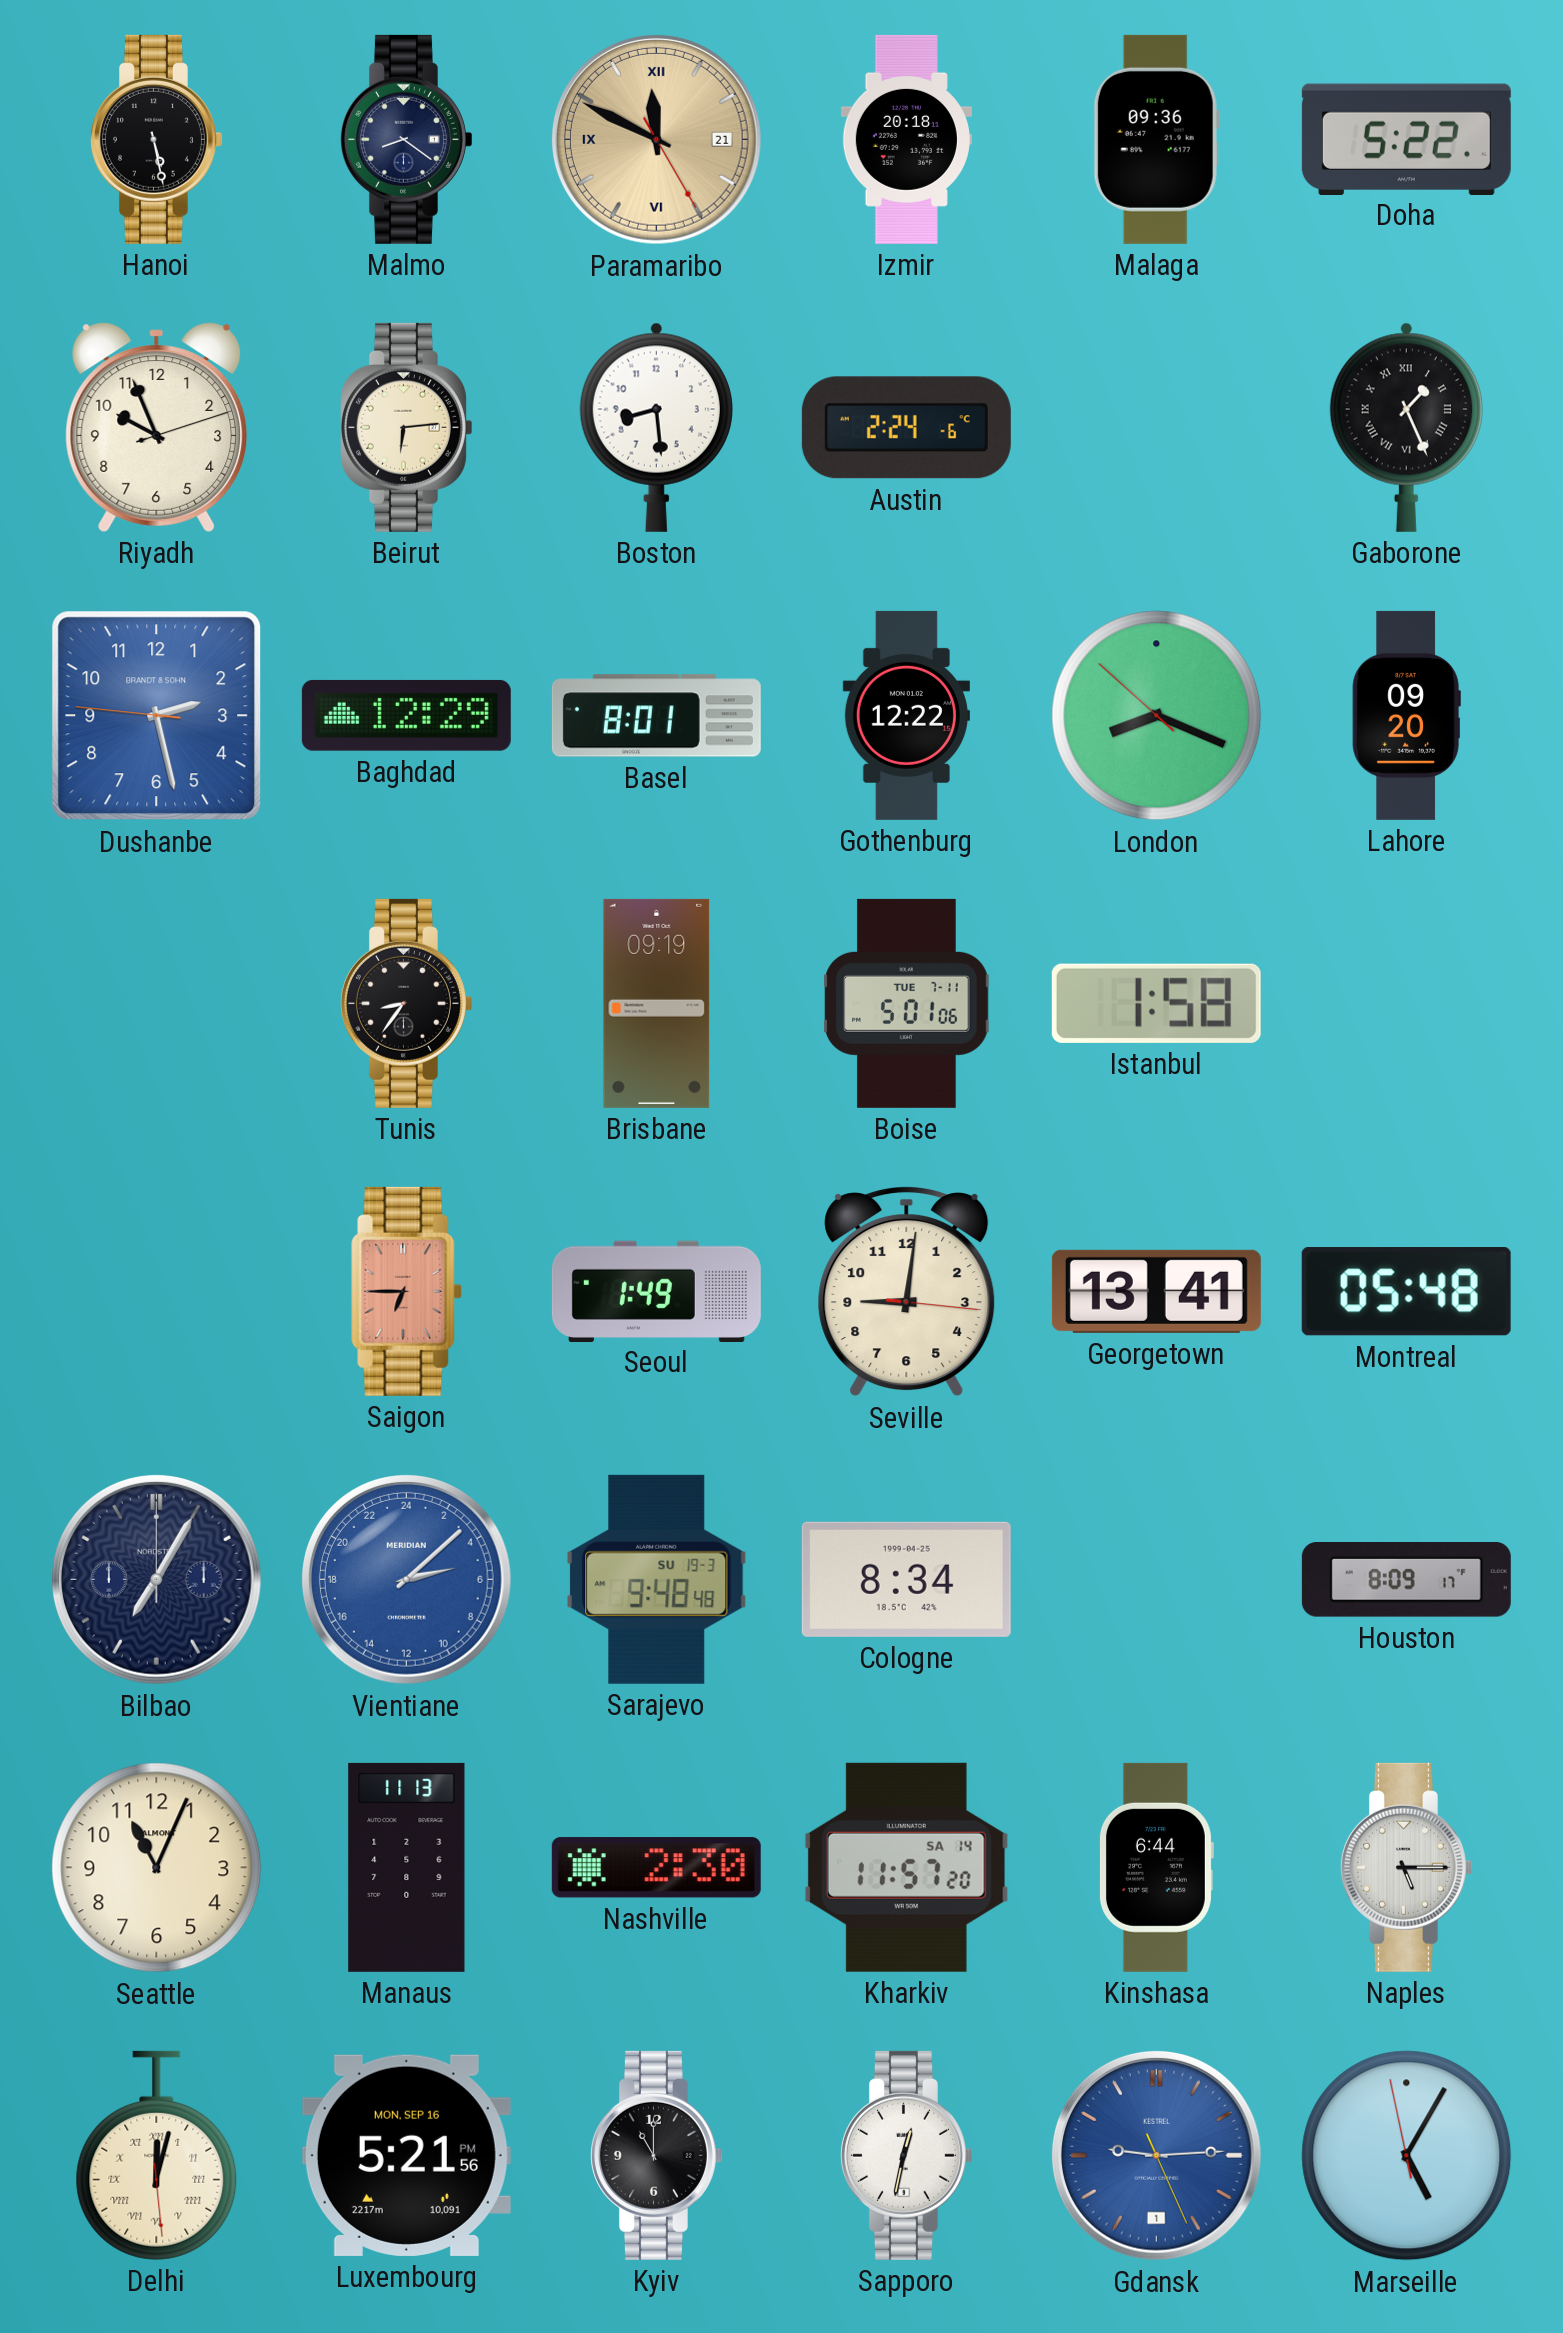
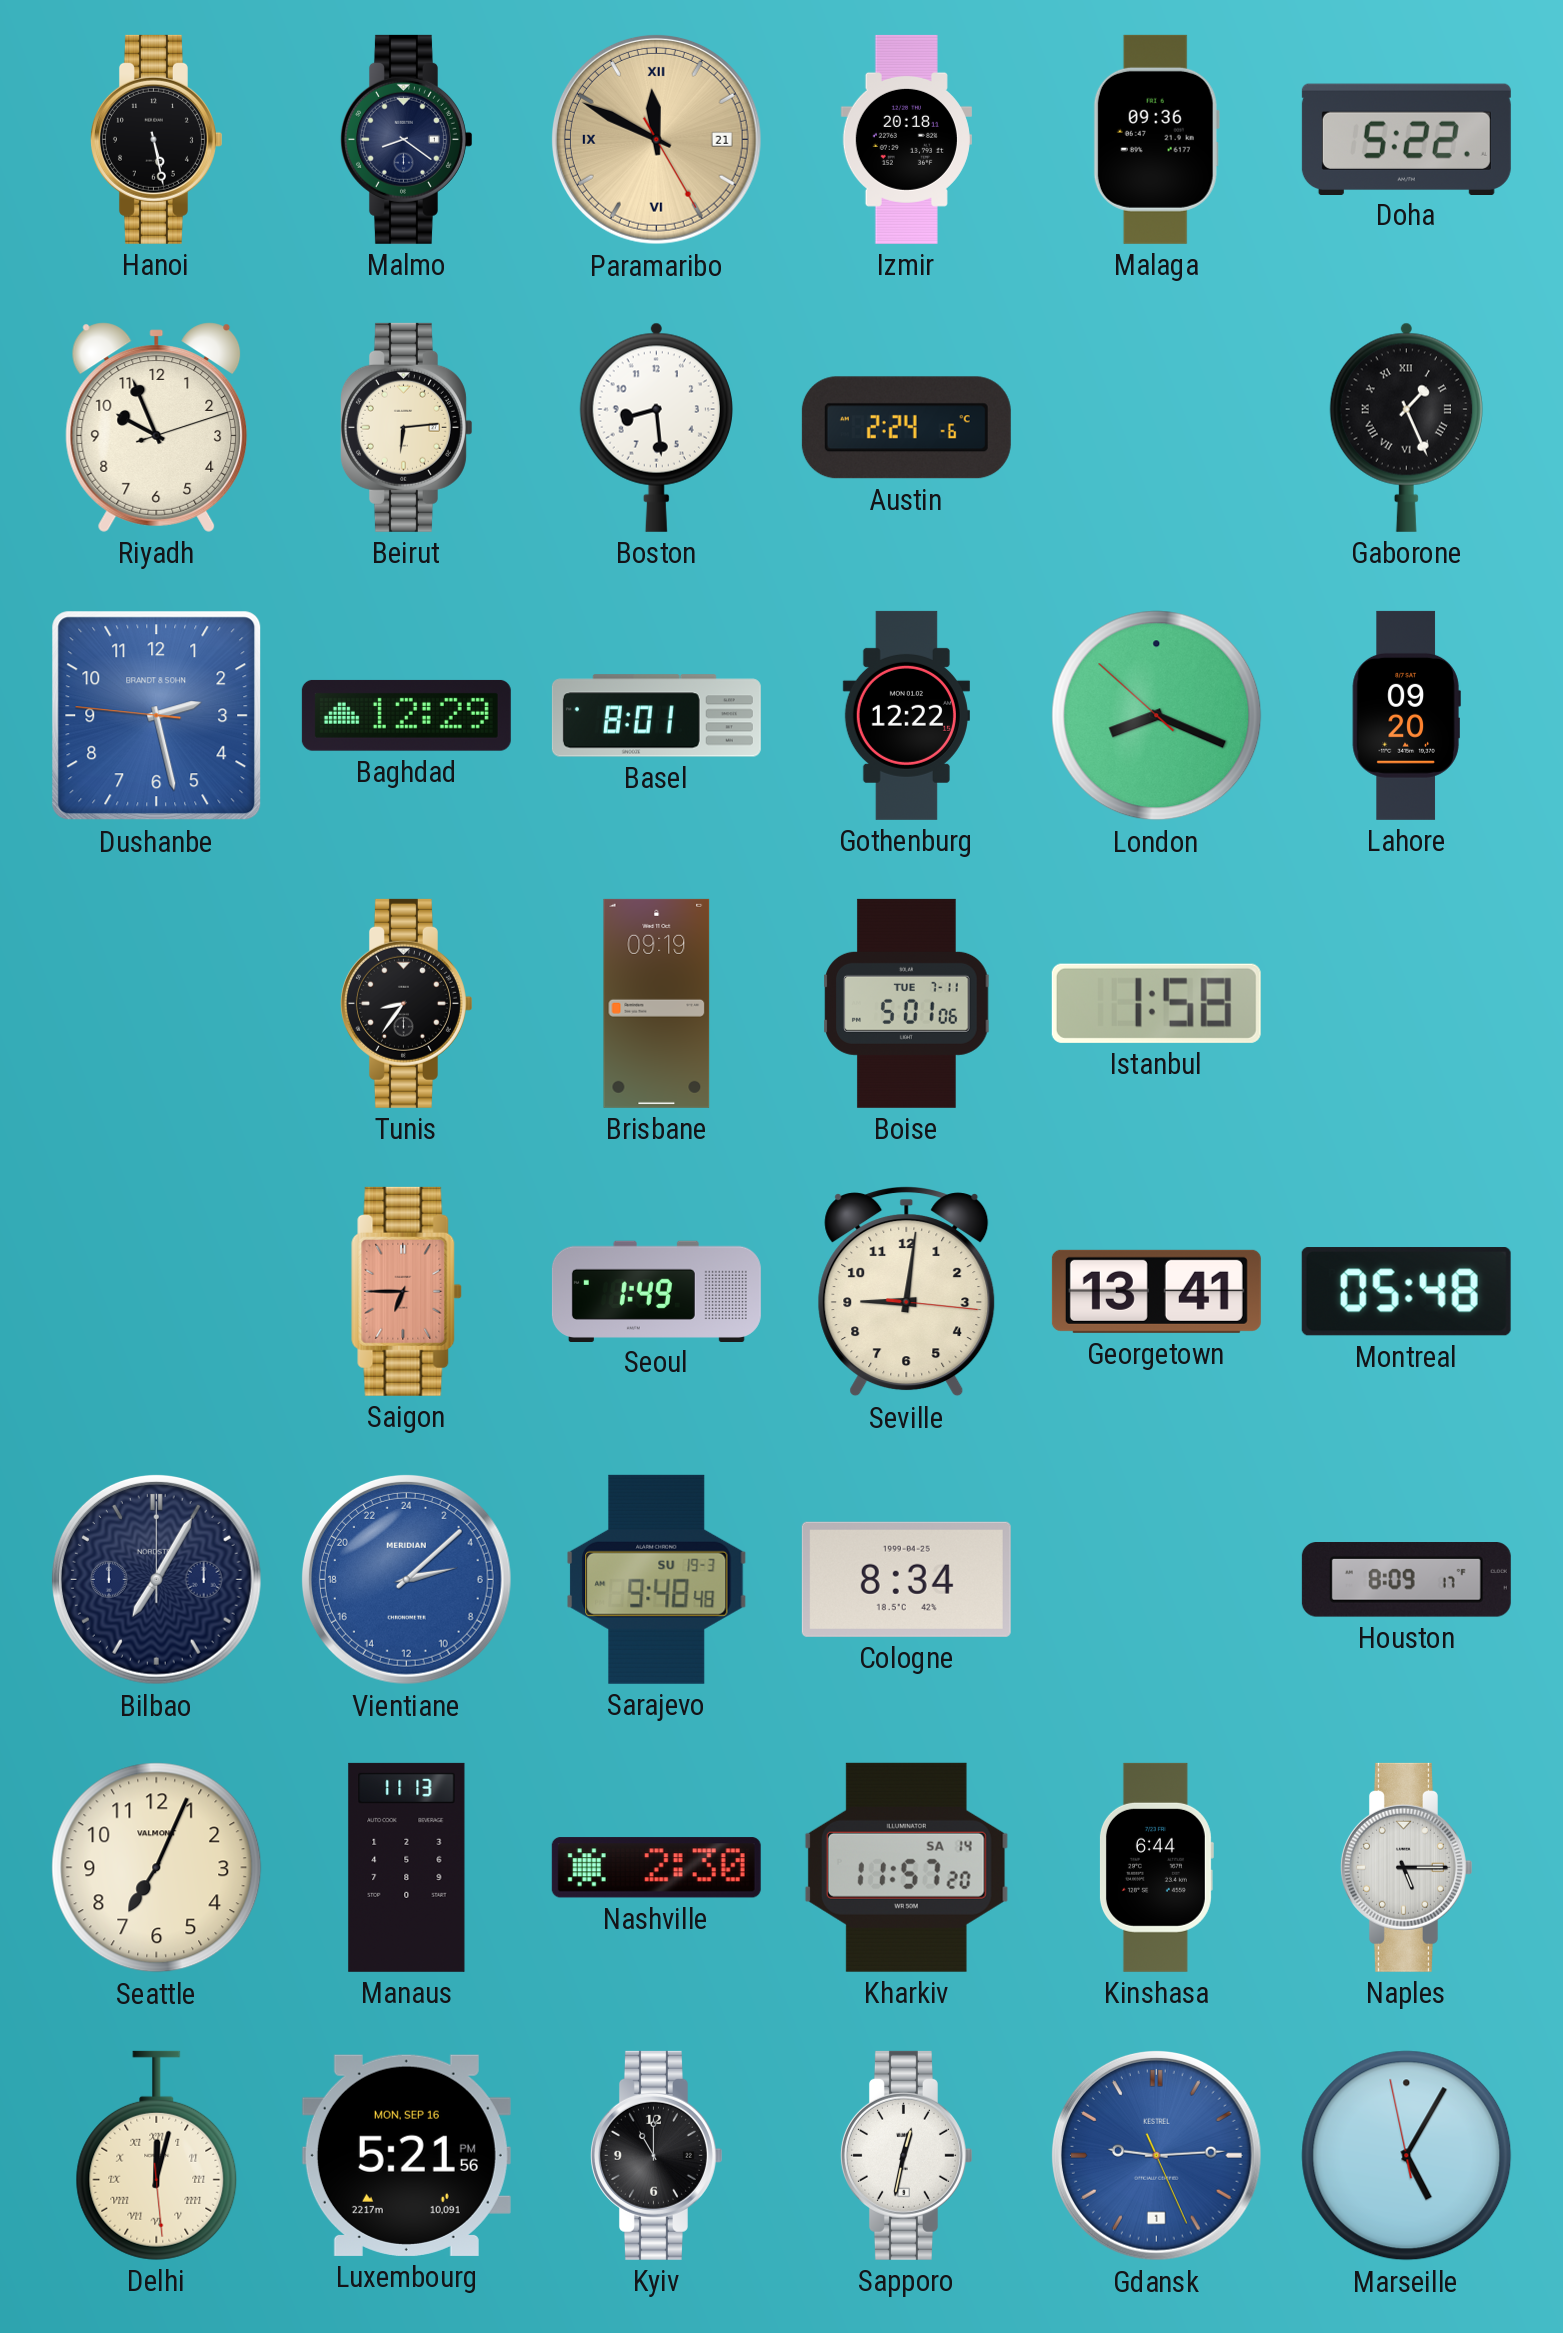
Seattle: 11:04 -> 7:04 (157, 1868)
